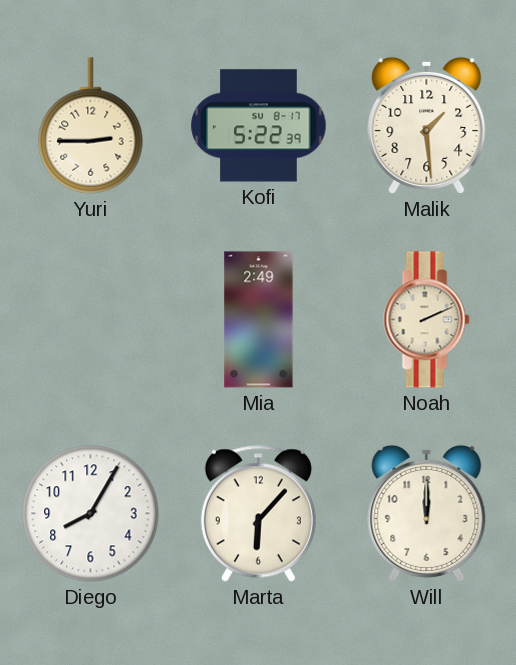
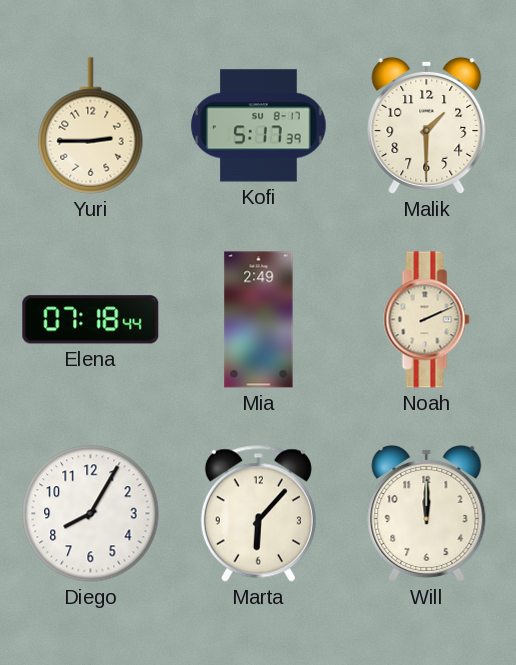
Kofi: 5:22 -> 5:17 (259, 126)
Malik: 1:29 -> 1:30 (427, 125)
Elena: none -> 07:18 (91, 320)
